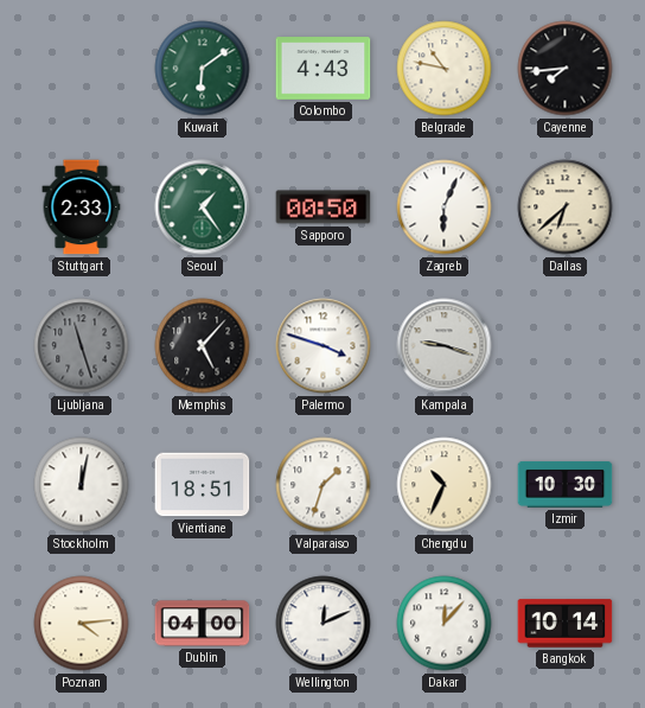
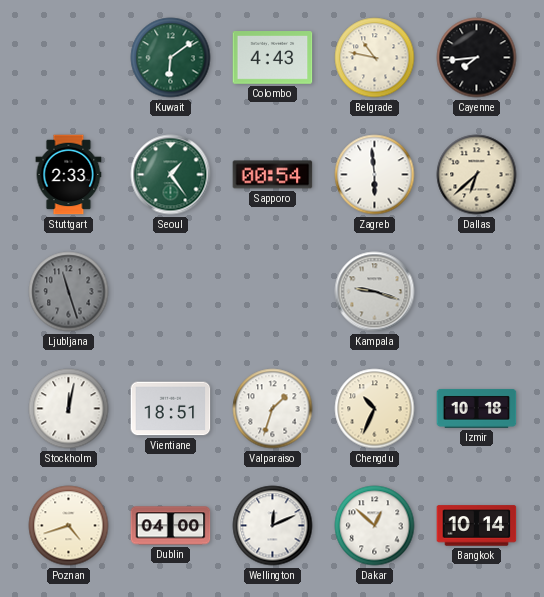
Sapporo: 00:50 -> 00:54 (273, 175)
Zagreb: 6:04 -> 5:59 (375, 175)
Memphis: 5:07 -> none (203, 346)
Palermo: 3:48 -> none (324, 346)
Izmir: 10:30 -> 10:18 (477, 408)
Poznan: 4:14 -> 4:42 (69, 526)
Dakar: 12:07 -> 12:52 (375, 526)
